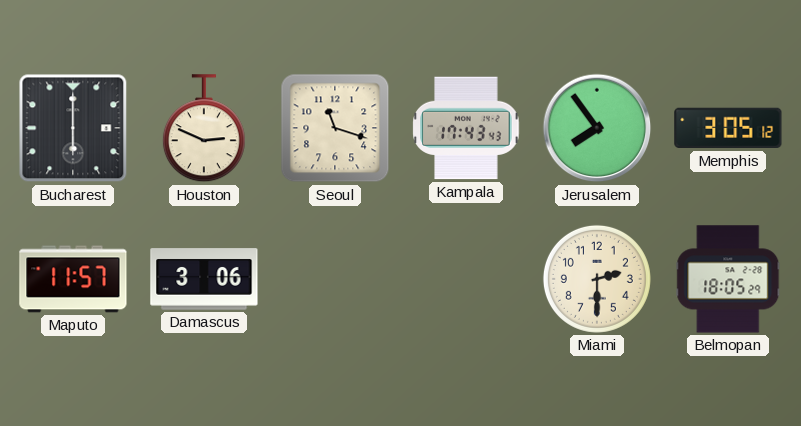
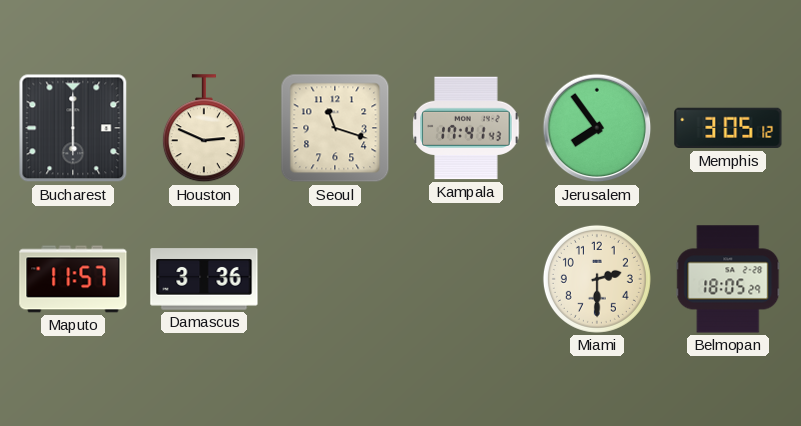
Kampala: 17:43 -> 17:41 (466, 128)
Damascus: 3:06 -> 3:36 (204, 279)
